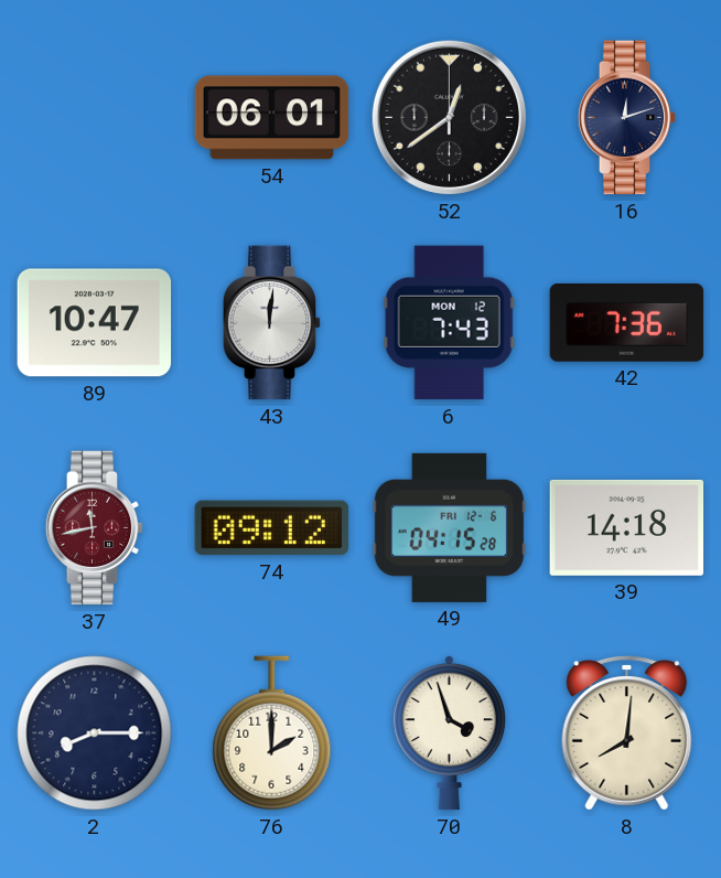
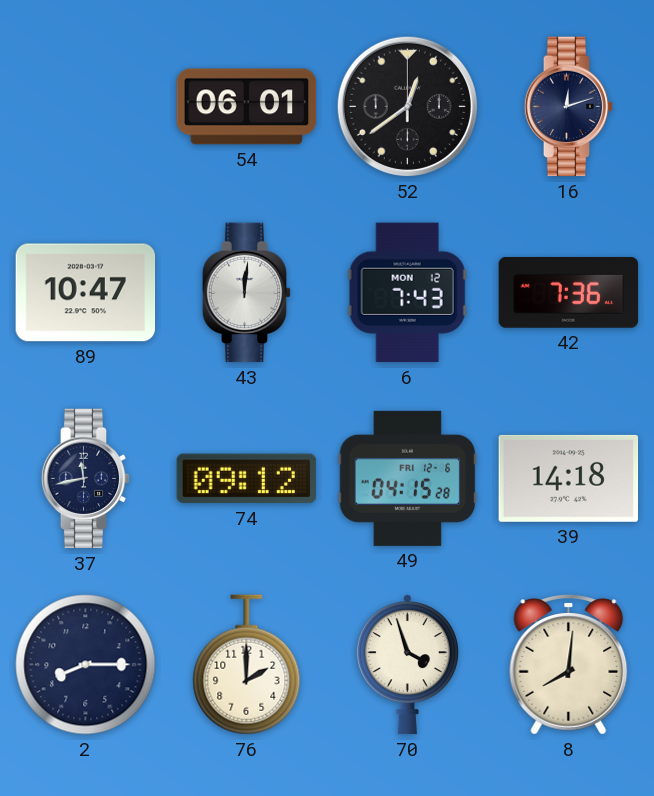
37 dial: burgundy -> navy (86, 479)
